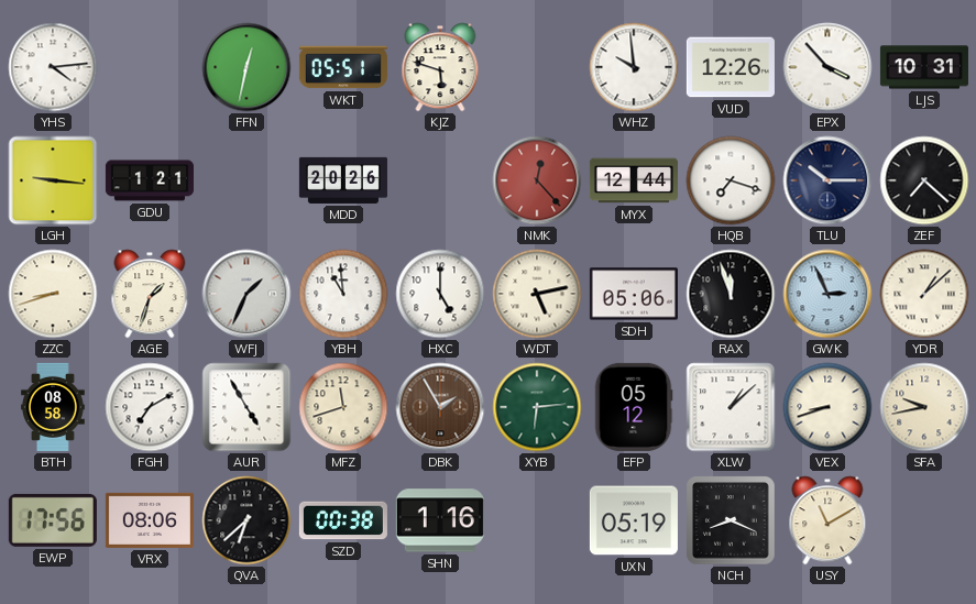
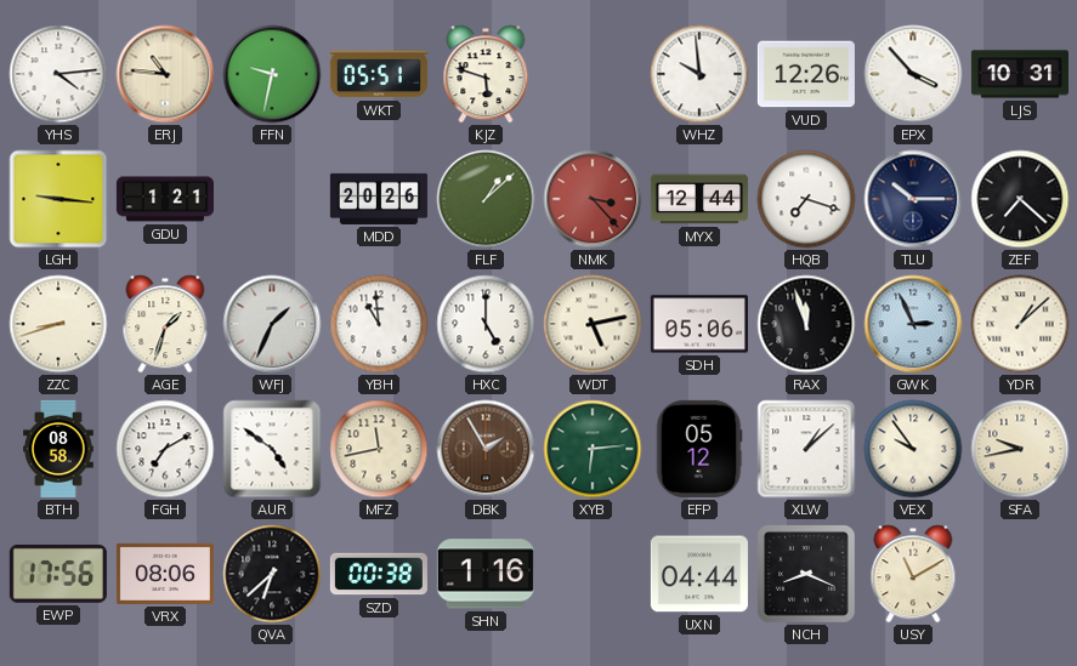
ERJ: none -> 10:46 (165, 74)
FFN: 12:32 -> 9:32 (272, 74)
FLF: none -> 1:08 (486, 199)
NMK: 12:23 -> 3:23 (593, 199)
AUR: 4:55 -> 4:51 (272, 449)
MFZ: 11:42 -> 11:43 (379, 449)
VEX: 8:42 -> 9:54 (913, 449)
UXN: 05:19 -> 04:44 (699, 574)
